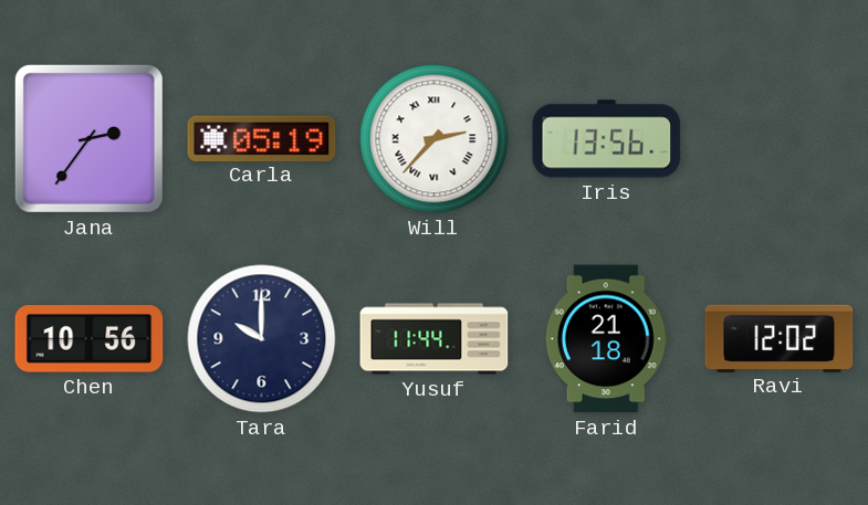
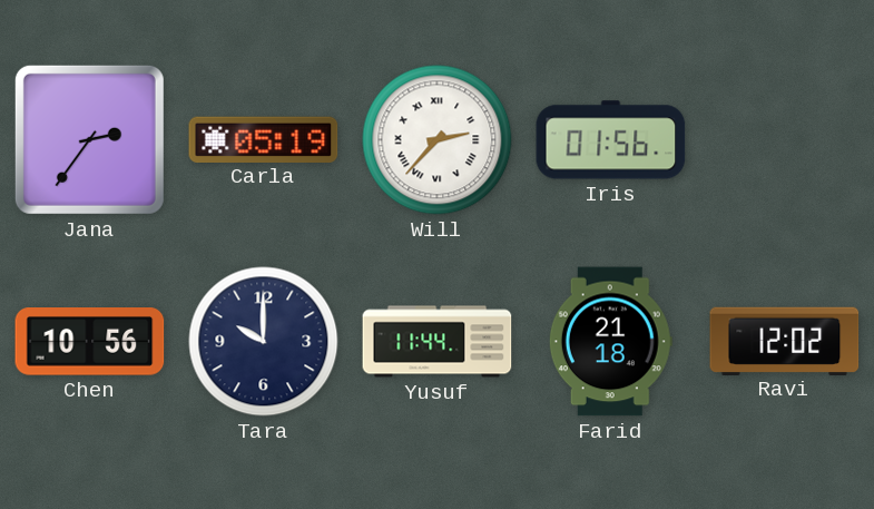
Iris: 13:56 -> 01:56 (611, 140)
